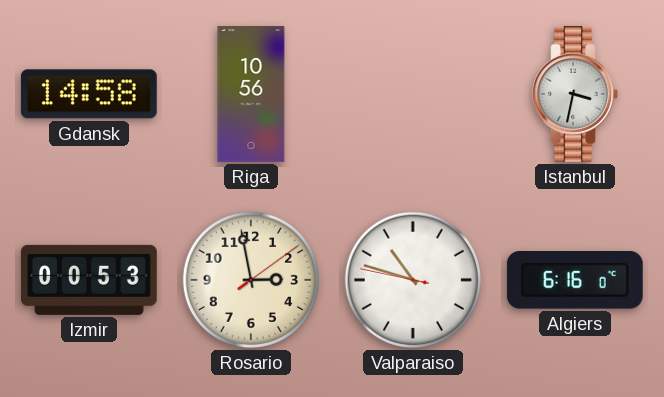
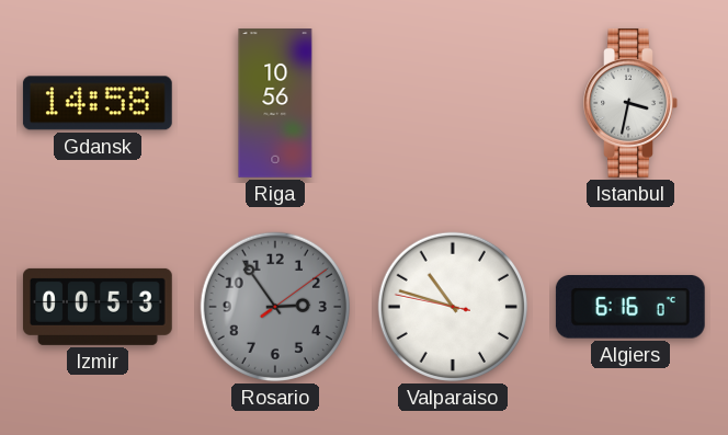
Rosario: 2:58 -> 2:54 (275, 307)
Rosario dial: cream -> grey (275, 307)
